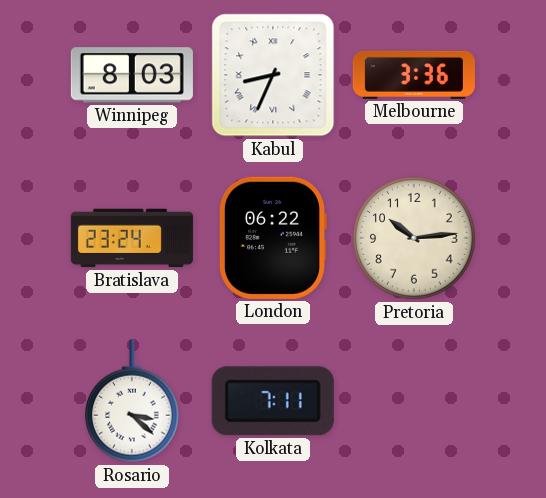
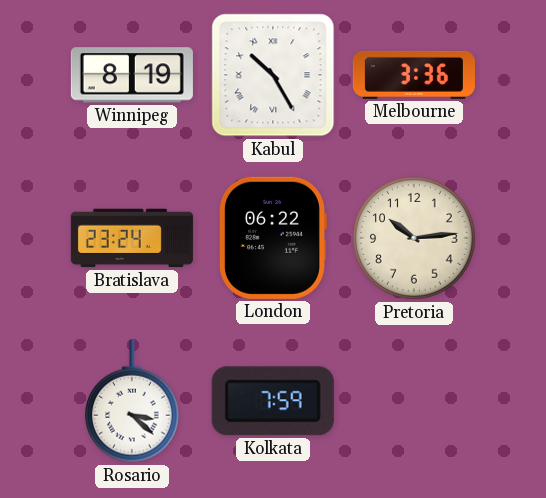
Winnipeg: 8:03 -> 8:19 (132, 75)
Kabul: 8:34 -> 10:25 (273, 75)
Kolkata: 7:11 -> 7:59 (273, 401)
